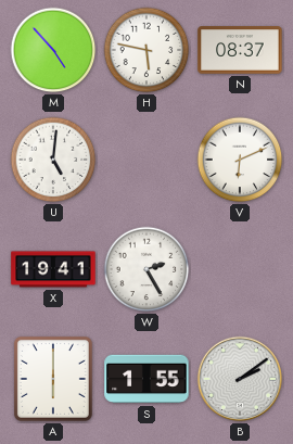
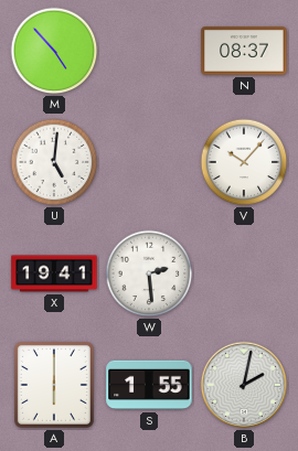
H: 5:47 -> none (146, 50)
V: 6:11 -> 10:07 (244, 162)
W: 2:25 -> 2:29 (149, 273)
B: 2:09 -> 2:02 (244, 385)
